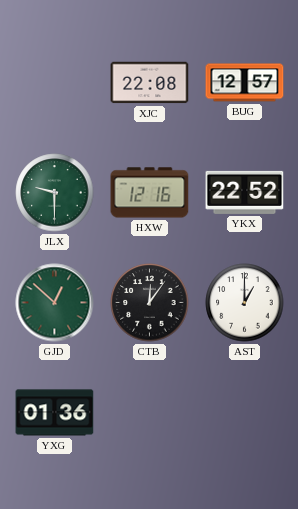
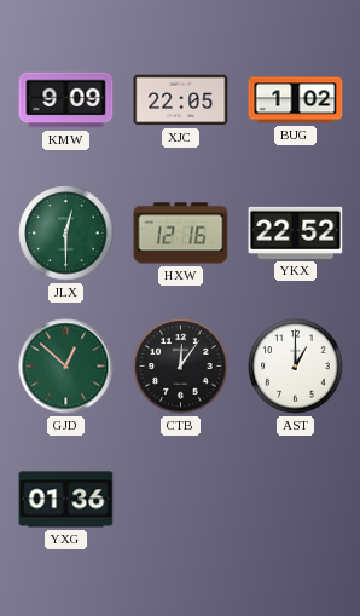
KMW: none -> 9:09 (66, 100)
XJC: 22:08 -> 22:05 (181, 100)
BUG: 12:57 -> 1:02 (296, 100)
JLX: 9:30 -> 12:30 (66, 234)
